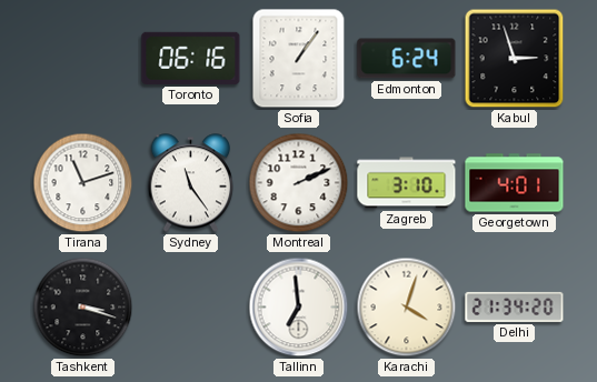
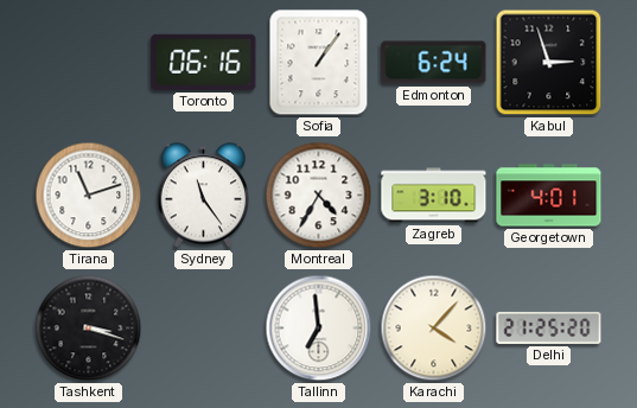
Montreal: 2:11 -> 4:35 (319, 196)
Karachi: 4:03 -> 4:07 (434, 329)
Delhi: 21:34 -> 21:25 (549, 327)
